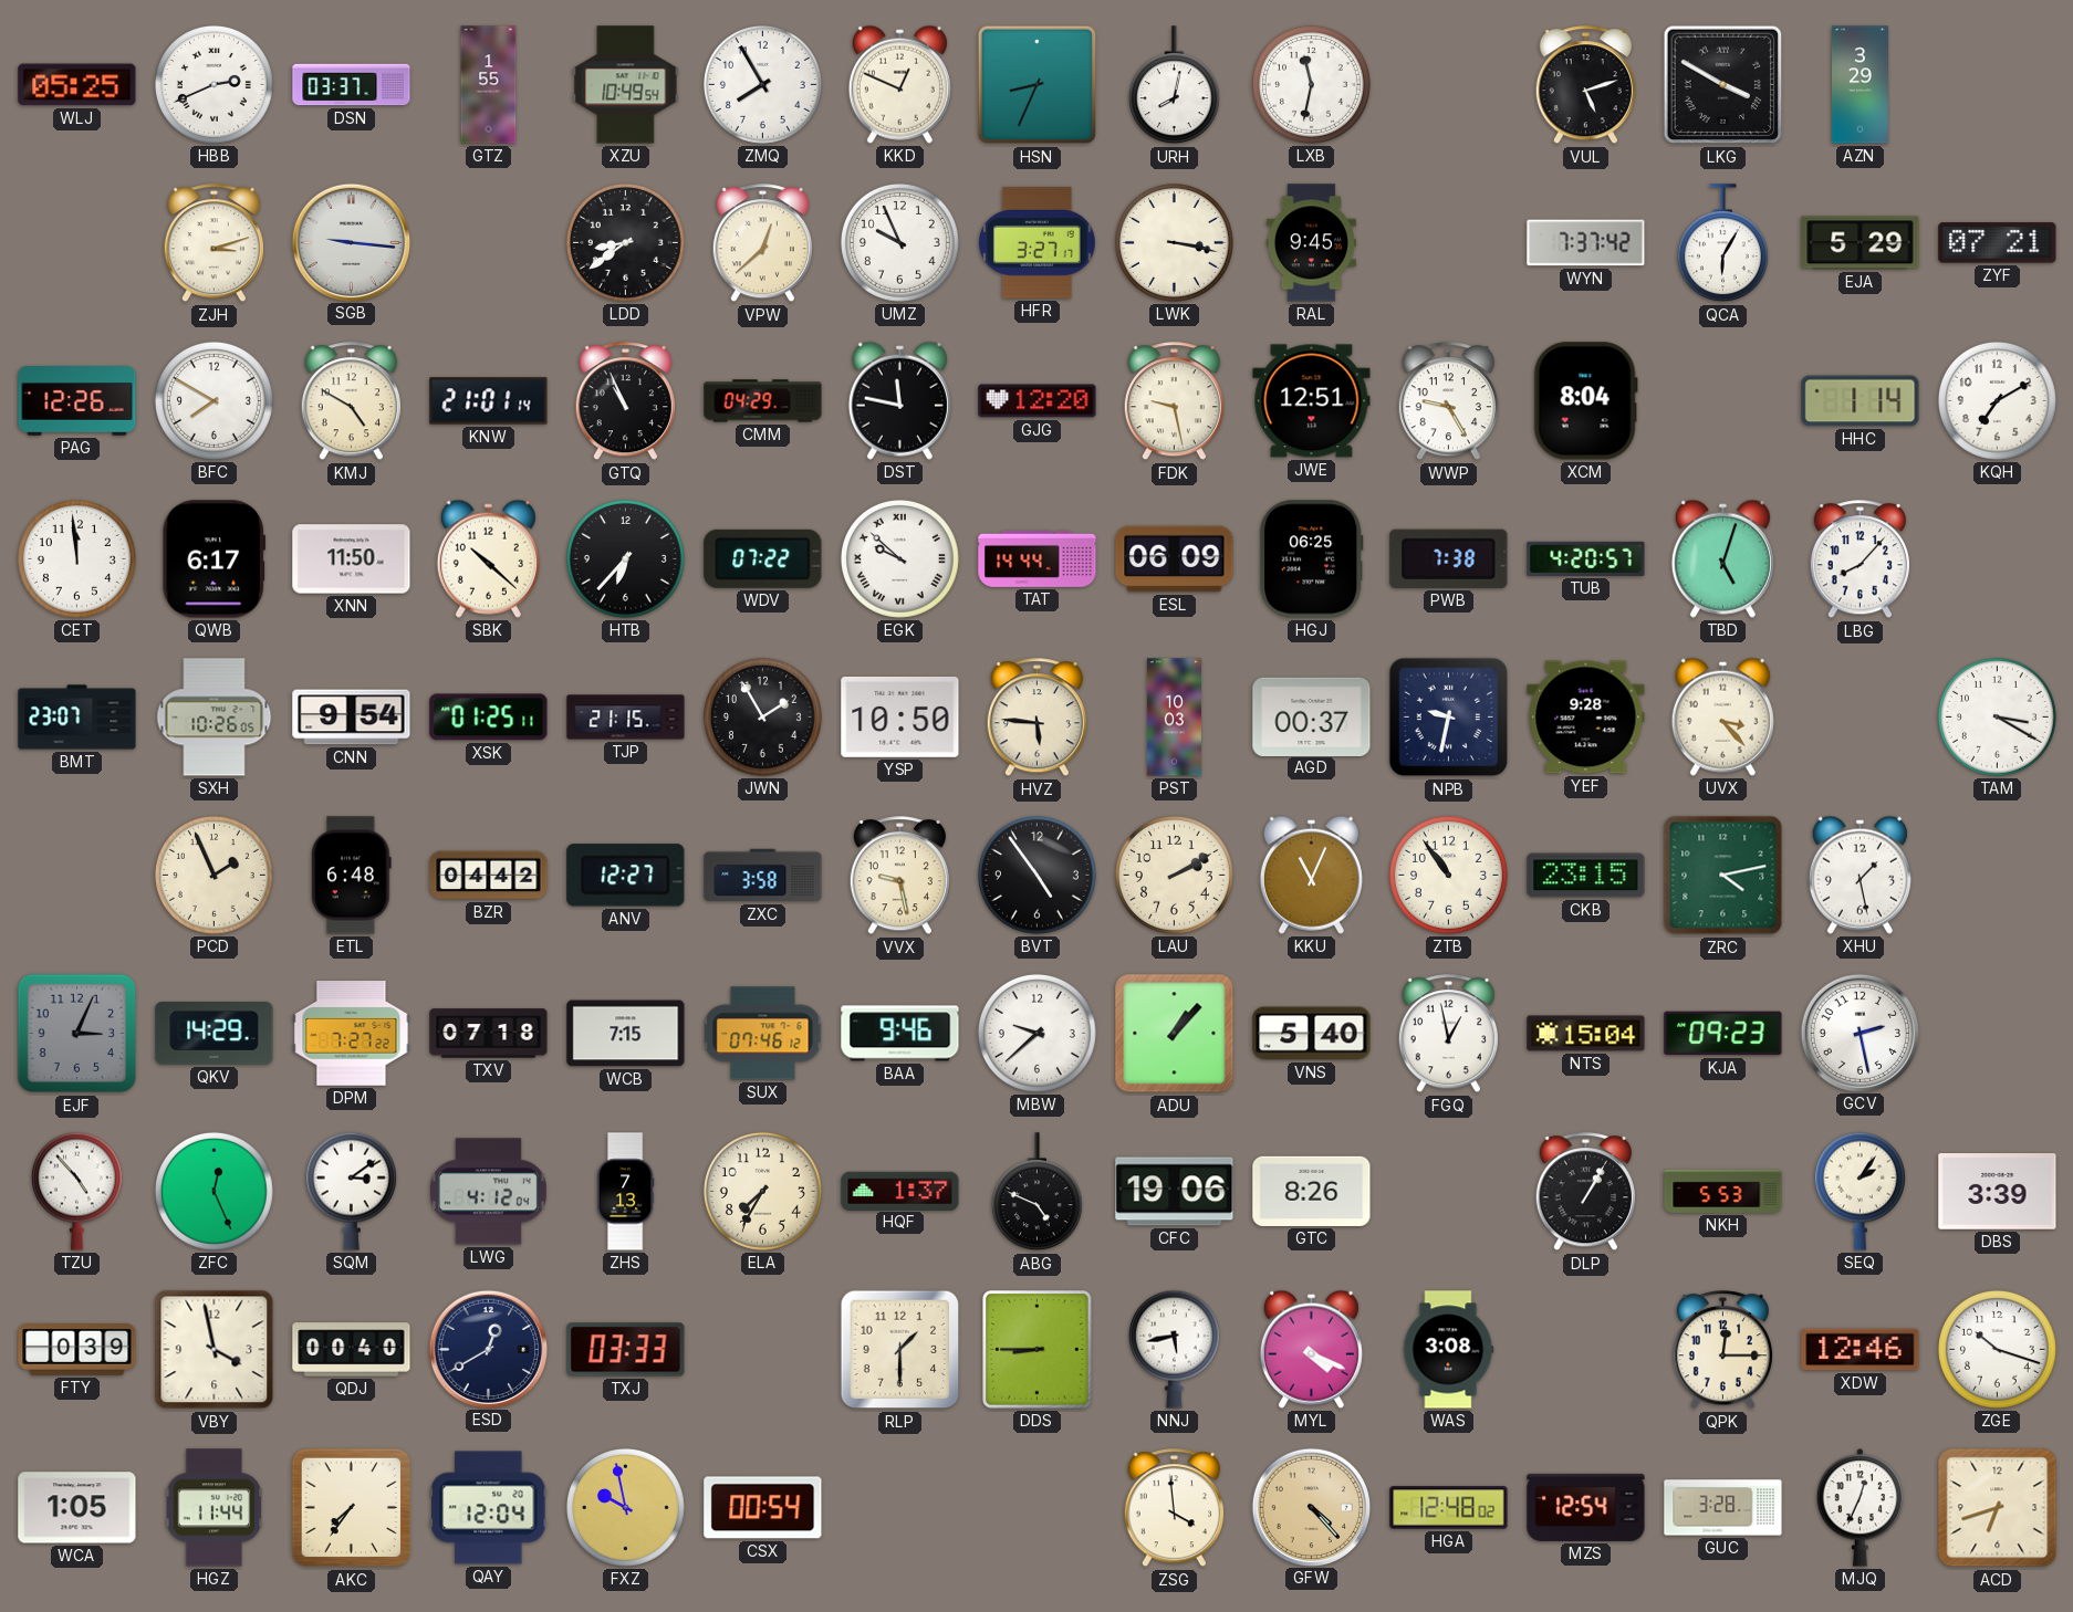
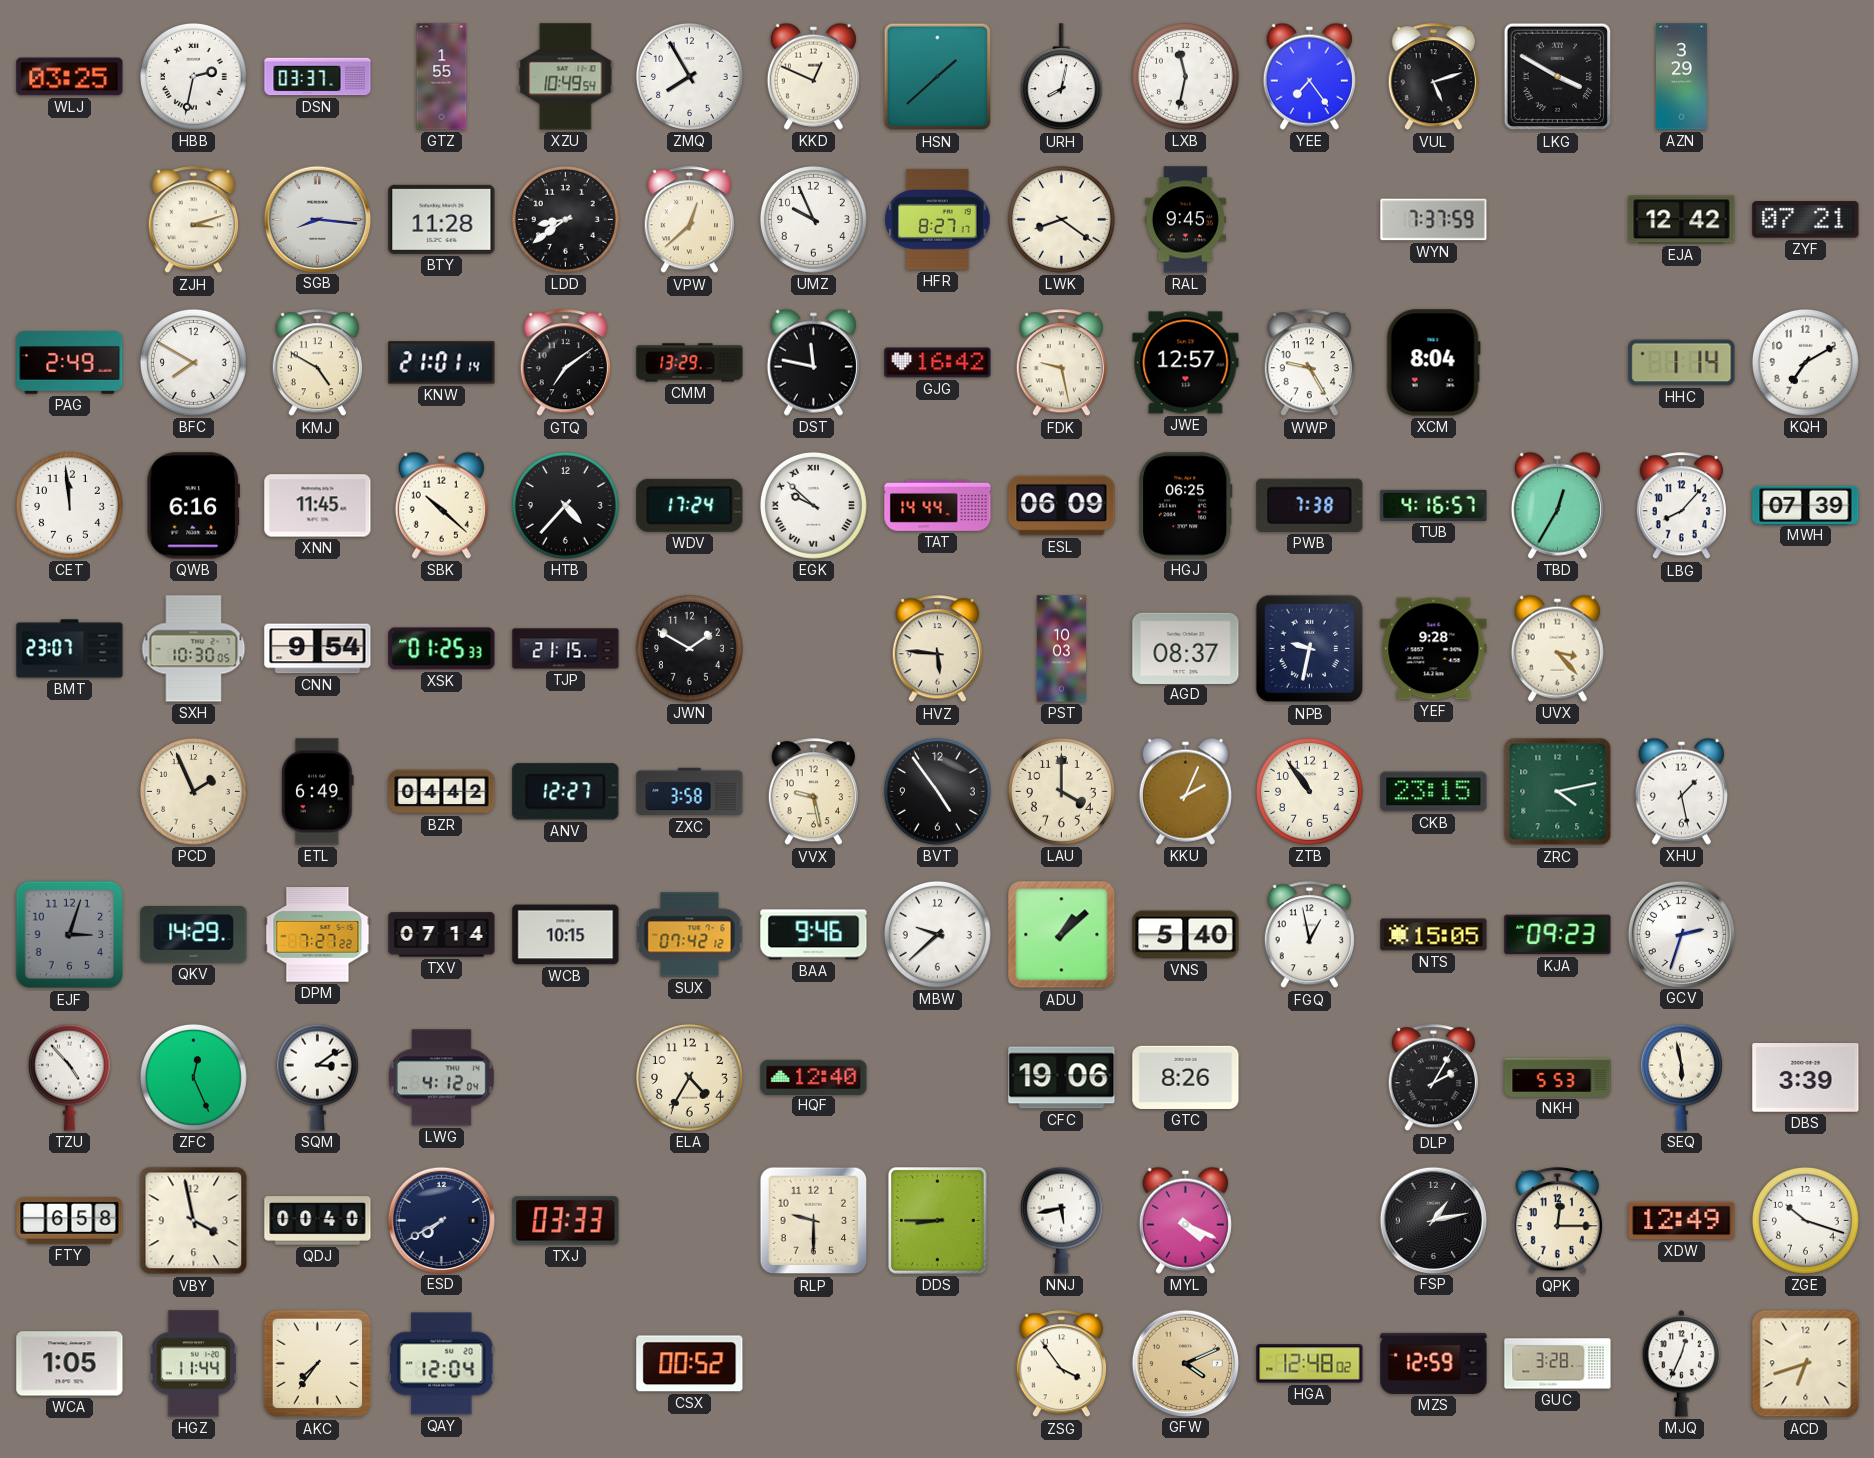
WLJ: 05:25 -> 03:25 (70, 77)
HBB: 2:41 -> 2:32 (193, 76)
HSN: 8:34 -> 1:38 (938, 77)
YEE: none -> 7:24 (1309, 76)
SGB: 9:16 -> 8:16 (317, 219)
BTY: none -> 11:28 (442, 219)
HFR: 3:27 -> 8:27 (937, 219)
LWK: 3:17 -> 8:21 (1061, 219)
WYN: 7:37:42 -> 7:37:59 (1434, 220)
QCA: 6:05 -> none (1722, 243)
EJA: 5:29 -> 12:42 (1682, 220)
PAG: 12:26 -> 2:49 (70, 363)
GTQ: 10:56 -> 7:09 (565, 363)
CMM: 04:29 -> 13:29 (690, 363)
GJG: 12:20 -> 16:42 (938, 363)
JWE: 12:51 -> 12:57 (1186, 363)
QWB: 6:17 -> 6:16 (193, 506)
XNN: 11:50 -> 11:45 (318, 506)
HTB: 6:37 -> 4:37 (565, 505)
WDV: 07:22 -> 17:24 (690, 505)
TUB: 4:20 -> 4:16 (1434, 505)
TBD: 5:03 -> 12:35 (1557, 505)
MWH: none -> 07:39 (1806, 505)
SXH: 10:26 -> 10:30 (194, 649)
XSK: 01:25:11 -> 01:25:33 (442, 649)
JWN: 1:55 -> 1:50 (689, 648)
YSP: 10:50 -> none (900, 716)
AGD: 00:37 -> 08:37 (1186, 648)
TAM: 3:20 -> none (1997, 716)
ETL: 6:48 -> 6:49 (318, 792)
LAU: 2:10 -> 4:00 (1061, 791)
KKU: 11:04 -> 2:04 (1185, 791)
EJF: 3:04 -> 3:03 (70, 935)
TXV: 07:18 -> 07:14 (442, 935)
WCB: 7:15 -> 10:15 (566, 935)
SUX: 07:46 -> 07:42 (690, 935)
ADU: 1:07 -> 1:08 (1062, 935)
NTS: 15:04 -> 15:05 (1434, 935)
GCV: 2:28 -> 2:33 (1681, 934)
ZHS: 7:13 -> none (625, 1192)
ELA: 7:35 -> 4:35 (689, 1077)
HQF: 1:37 -> 12:40 (814, 1077)
ABG: 4:49 -> none (1036, 1192)
DLP: 1:05 -> 2:05 (1433, 1078)
SEQ: 2:06 -> 5:58 (1681, 1077)
FTY: 0:39 -> 6:58 (70, 1221)
ESD: 12:40 -> 7:40 (441, 1220)
RLP: 1:30 -> 9:30 (814, 1221)
WAS: 3:08 -> none (1449, 1350)
FSP: none -> 1:13 (1433, 1220)
XDW: 12:46 -> 12:49 (1682, 1221)
FXZ: 9:58 -> none (625, 1507)
CSX: 00:54 -> 00:52 (690, 1364)
ZSG: 3:59 -> 3:54 (1061, 1364)
GFW: 4:23 -> 4:11 (1185, 1363)
MZS: 12:54 -> 12:59 (1434, 1363)
